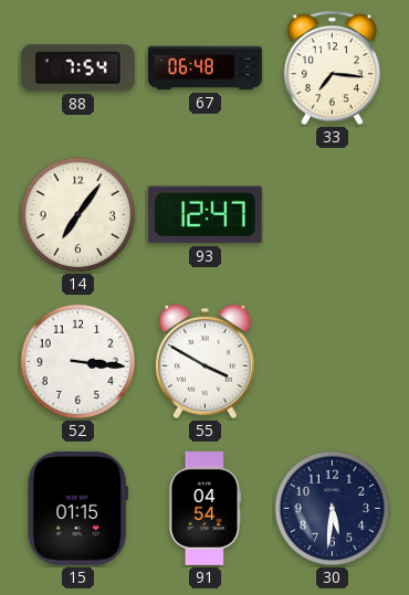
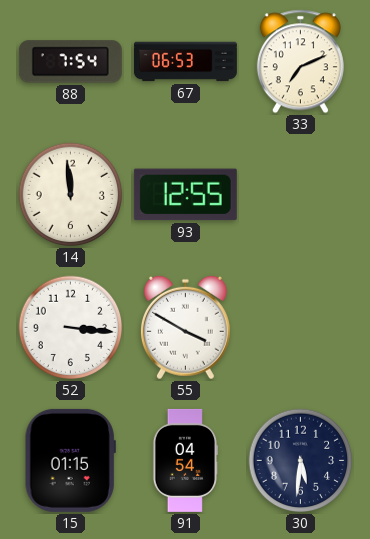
67: 06:48 -> 06:53 (185, 62)
33: 7:16 -> 7:11 (300, 62)
14: 7:06 -> 11:59 (71, 195)
93: 12:47 -> 12:55 (185, 195)
